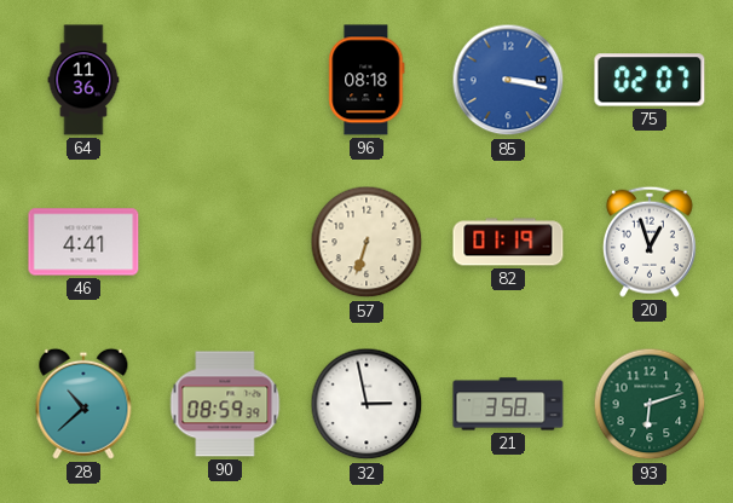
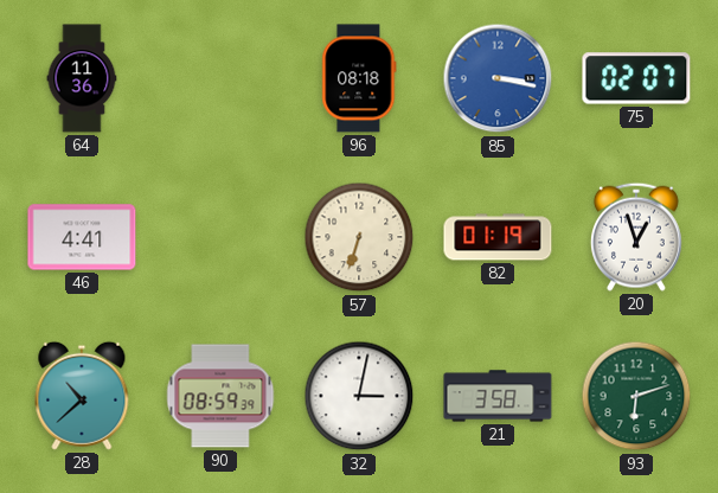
32: 2:58 -> 3:02 (359, 396)
